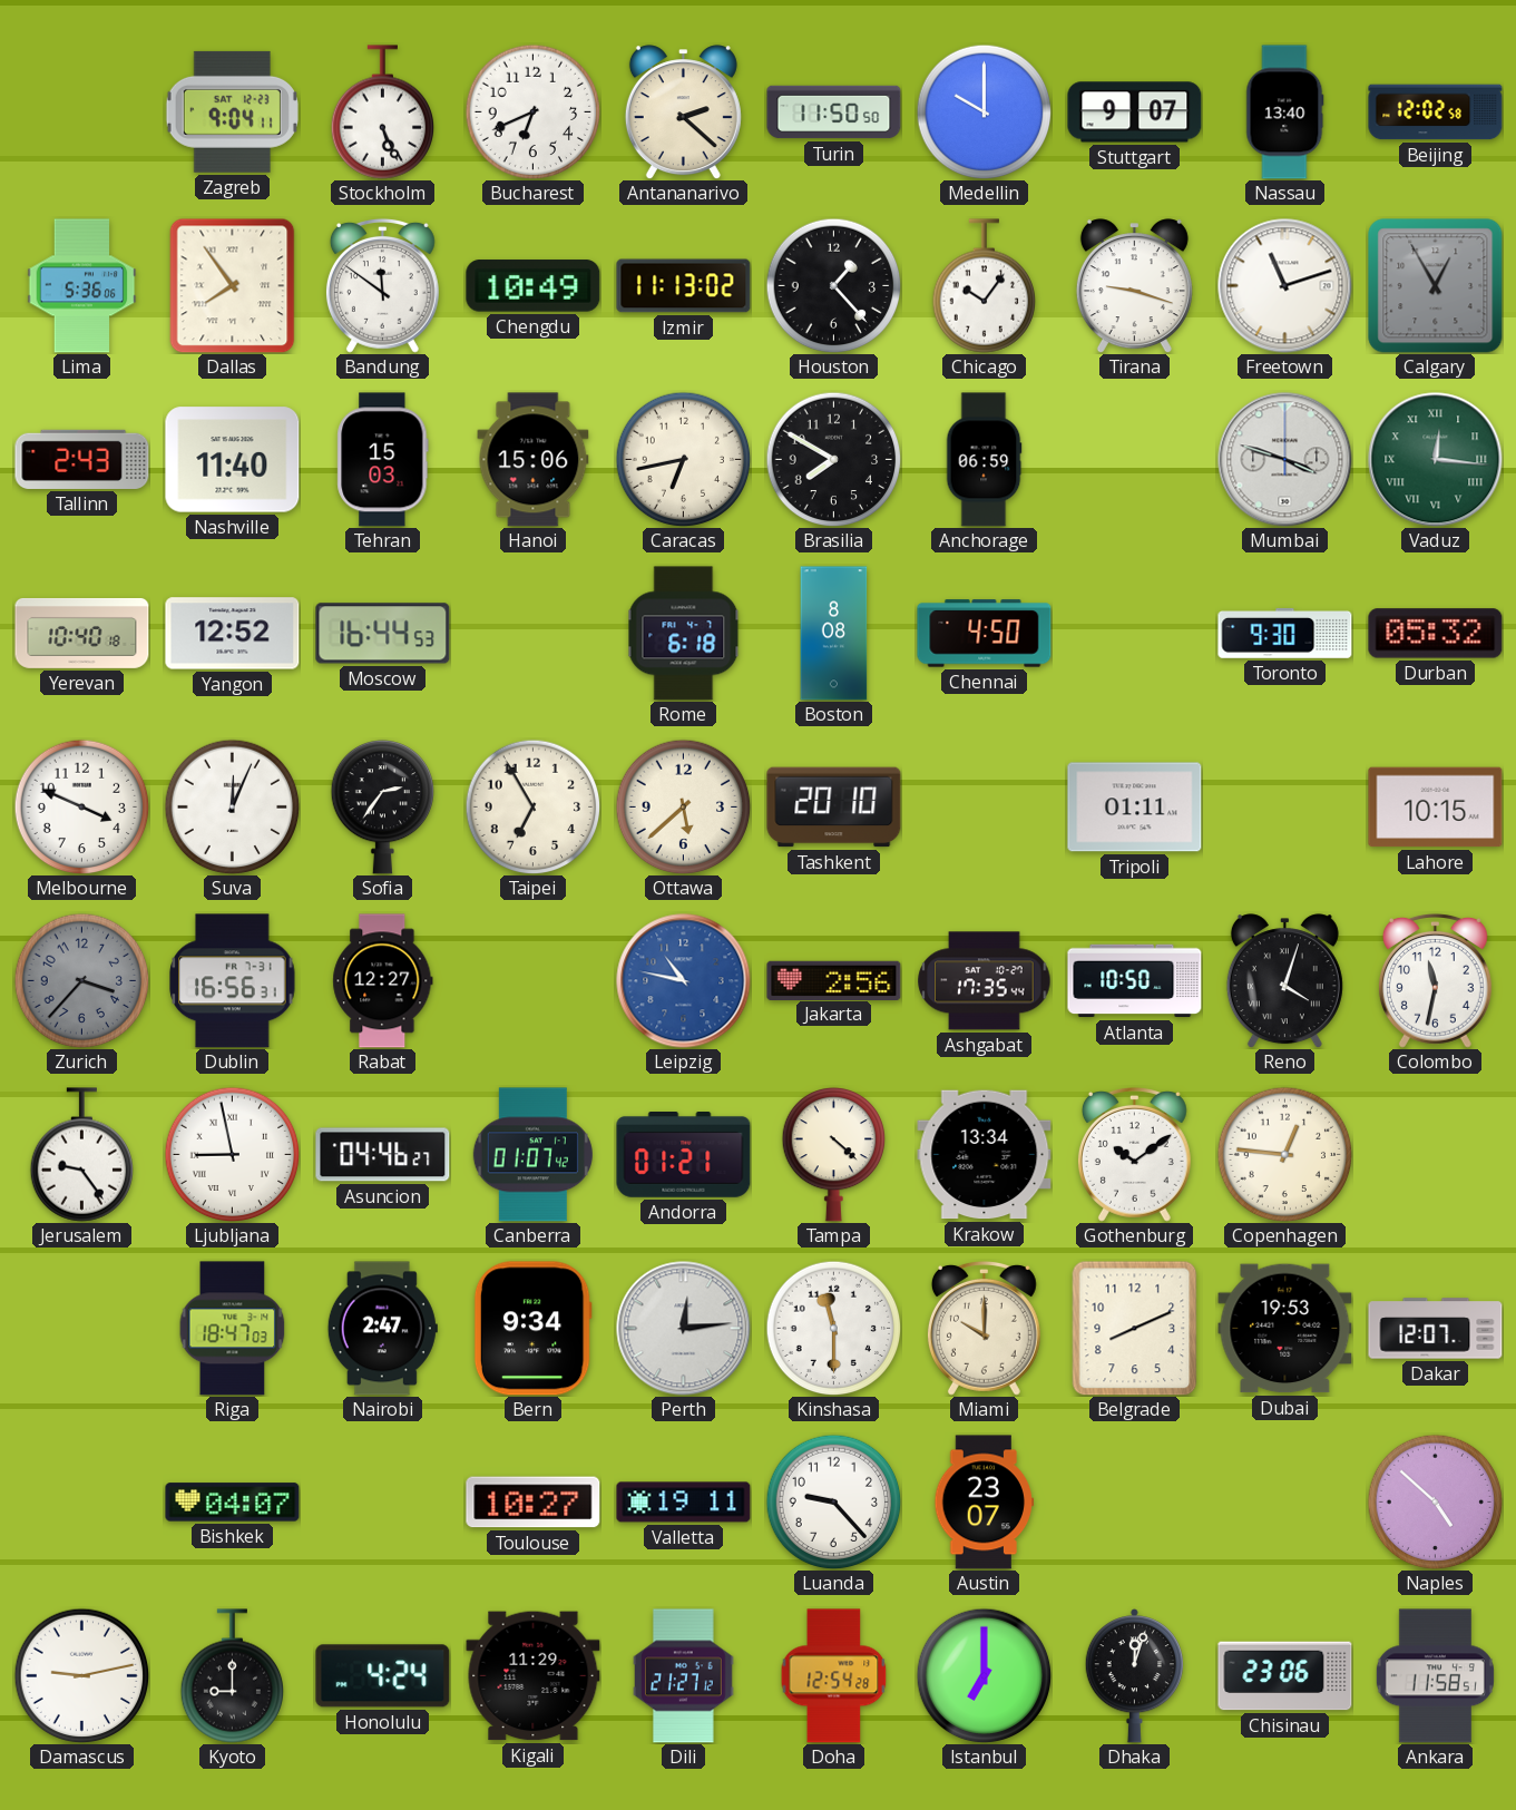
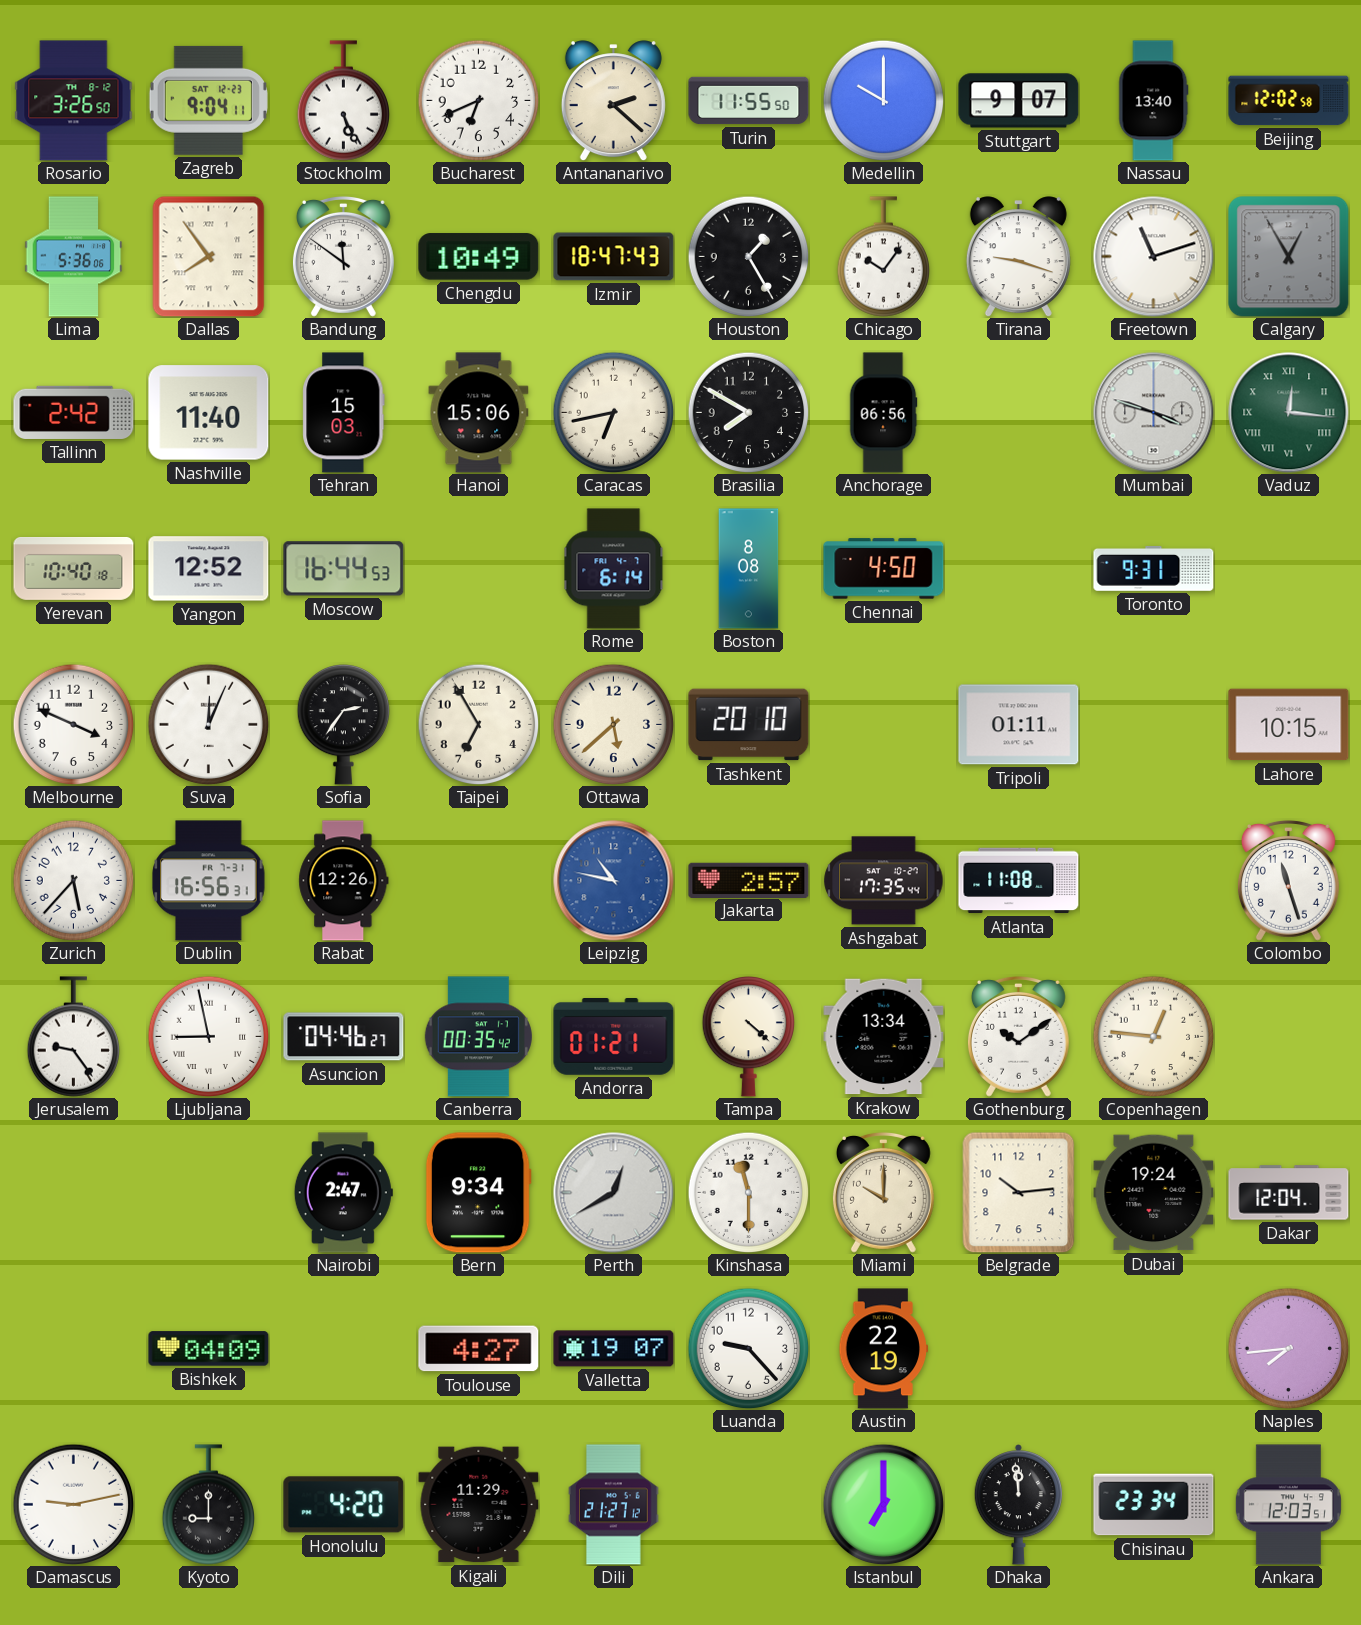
Rosario: none -> 3:26 (74, 101)
Turin: 11:50 -> 11:55 (749, 101)
Izmir: 11:13 -> 18:47 (614, 257)
Houston: 1:23 -> 1:25 (748, 256)
Tallinn: 2:43 -> 2:42 (74, 412)
Anchorage: 06:59 -> 06:56 (883, 413)
Rome: 6:18 -> 6:14 (614, 569)
Toronto: 9:30 -> 9:31 (1154, 568)
Durban: 05:32 -> none (1436, 634)
Zurich: 3:37 -> 5:37 (73, 880)
Zurich dial: grey -> white (73, 880)
Rabat: 12:27 -> 12:26 (344, 881)
Jakarta: 2:56 -> 2:57 (749, 880)
Atlanta: 10:50 -> 11:08 (1019, 881)
Reno: 4:03 -> none (1284, 981)
Colombo: 11:32 -> 11:27 (1288, 880)
Canberra: 01:07 -> 00:35 (478, 1037)
Riga: 18:47 -> none (233, 1329)
Perth: 12:14 -> 12:40 (614, 1193)
Belgrade: 8:11 -> 10:14 (1019, 1192)
Dubai: 19:53 -> 19:24 (1154, 1193)
Dakar: 12:07 -> 12:04 (1289, 1193)
Bishkek: 04:07 -> 04:09 (209, 1349)
Toulouse: 10:27 -> 4:27 (479, 1349)
Valletta: 19:11 -> 19:07 (614, 1349)
Austin: 23:07 -> 22:19 (884, 1349)
Naples: 4:52 -> 7:44 (1288, 1348)
Honolulu: 4:24 -> 4:20 (344, 1505)
Doha: 12:54 -> none (834, 1676)
Dhaka: 12:03 -> 11:59 (1018, 1505)
Chisinau: 23:06 -> 23:34 (1154, 1505)
Ankara: 11:58 -> 12:03 (1288, 1505)
